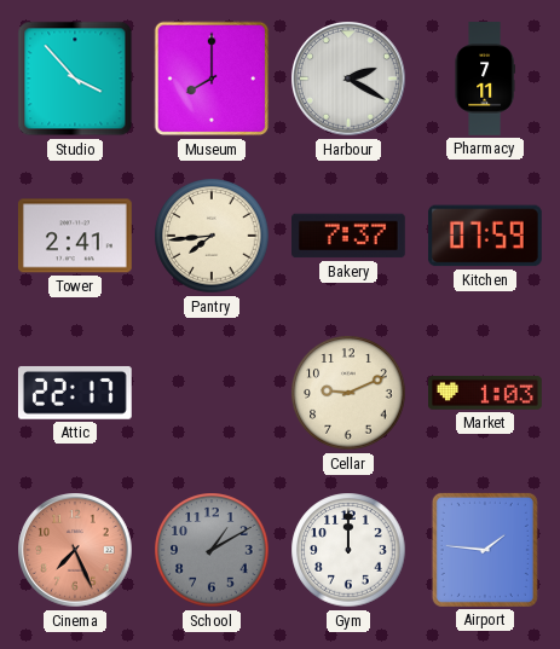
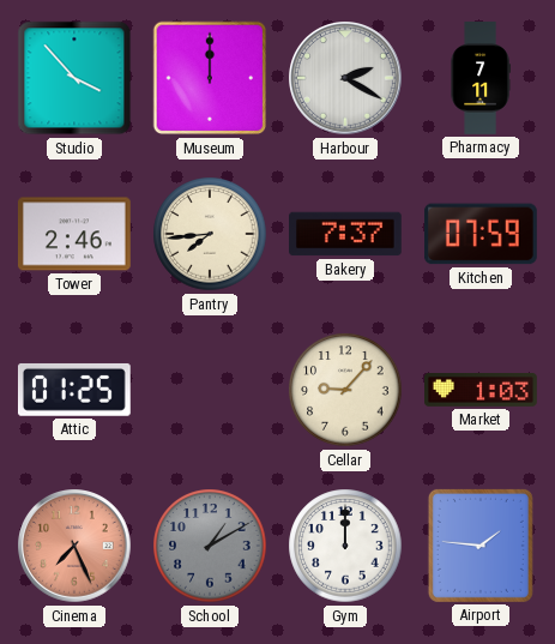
Museum: 8:00 -> 12:00 (210, 78)
Tower: 2:41 -> 2:46 (74, 234)
Attic: 22:17 -> 01:25 (74, 390)
Cellar: 9:11 -> 9:07 (345, 390)
